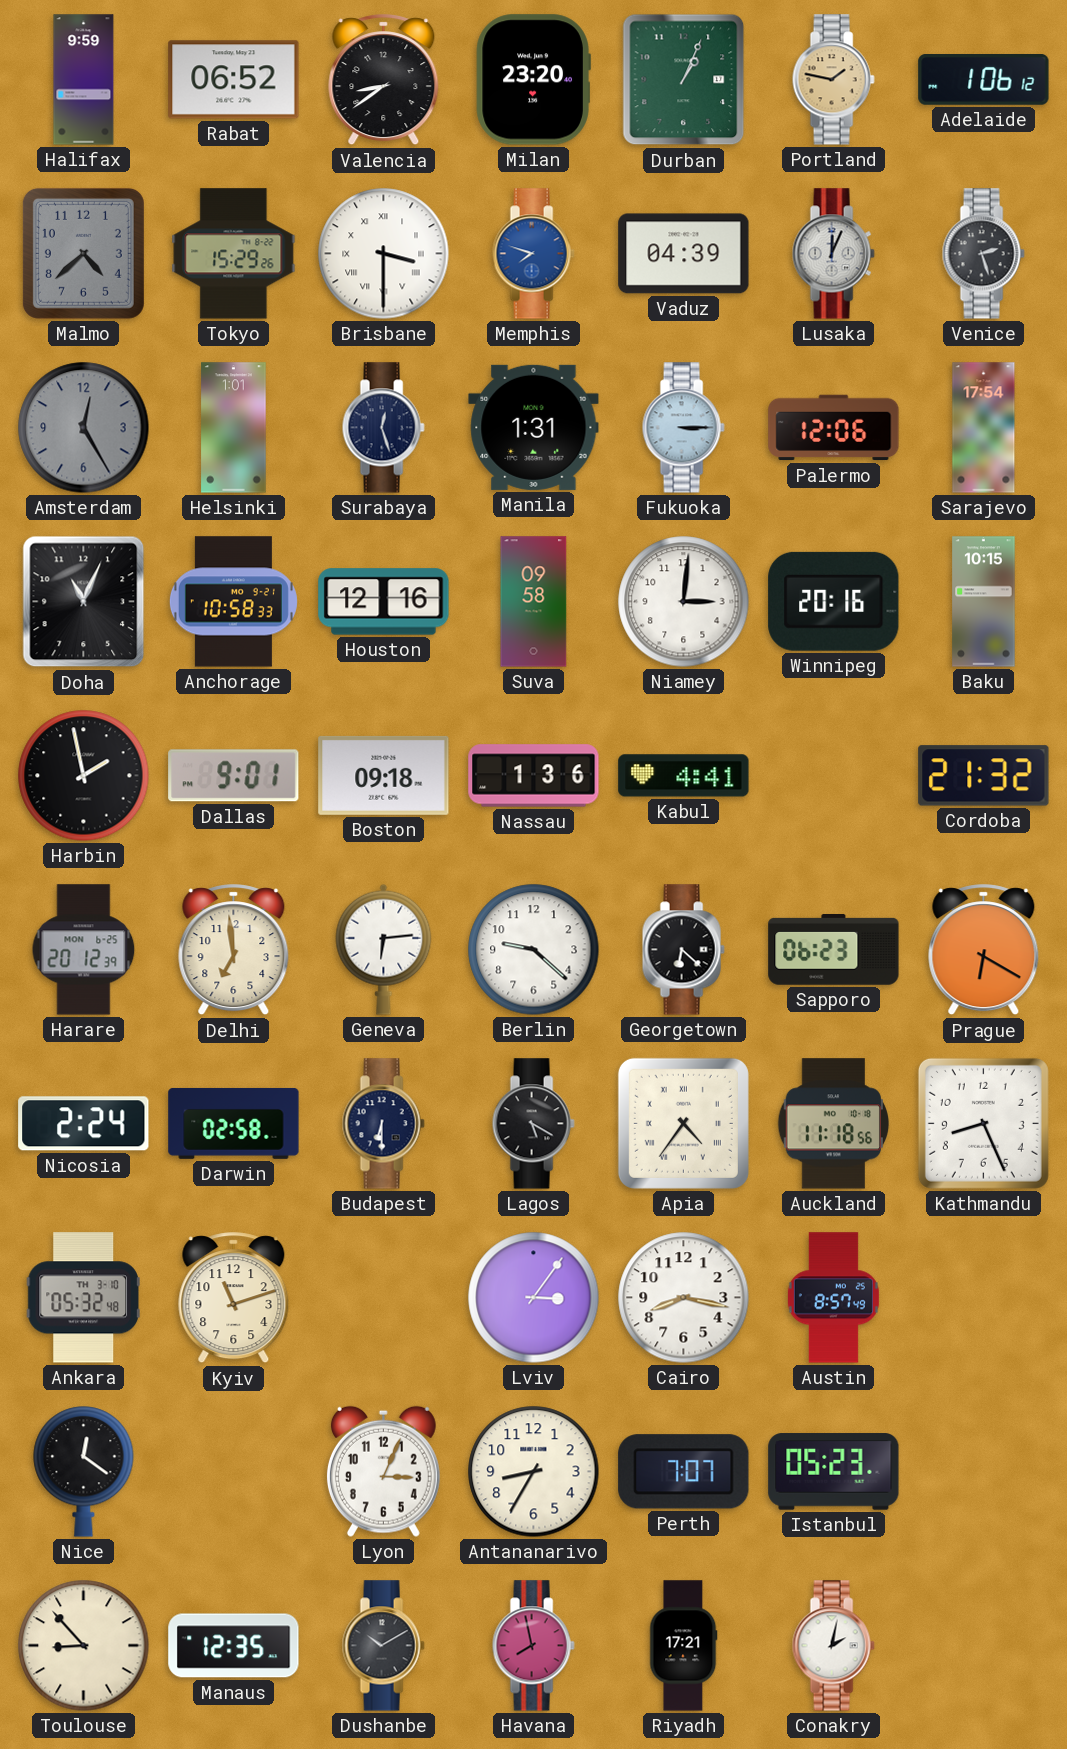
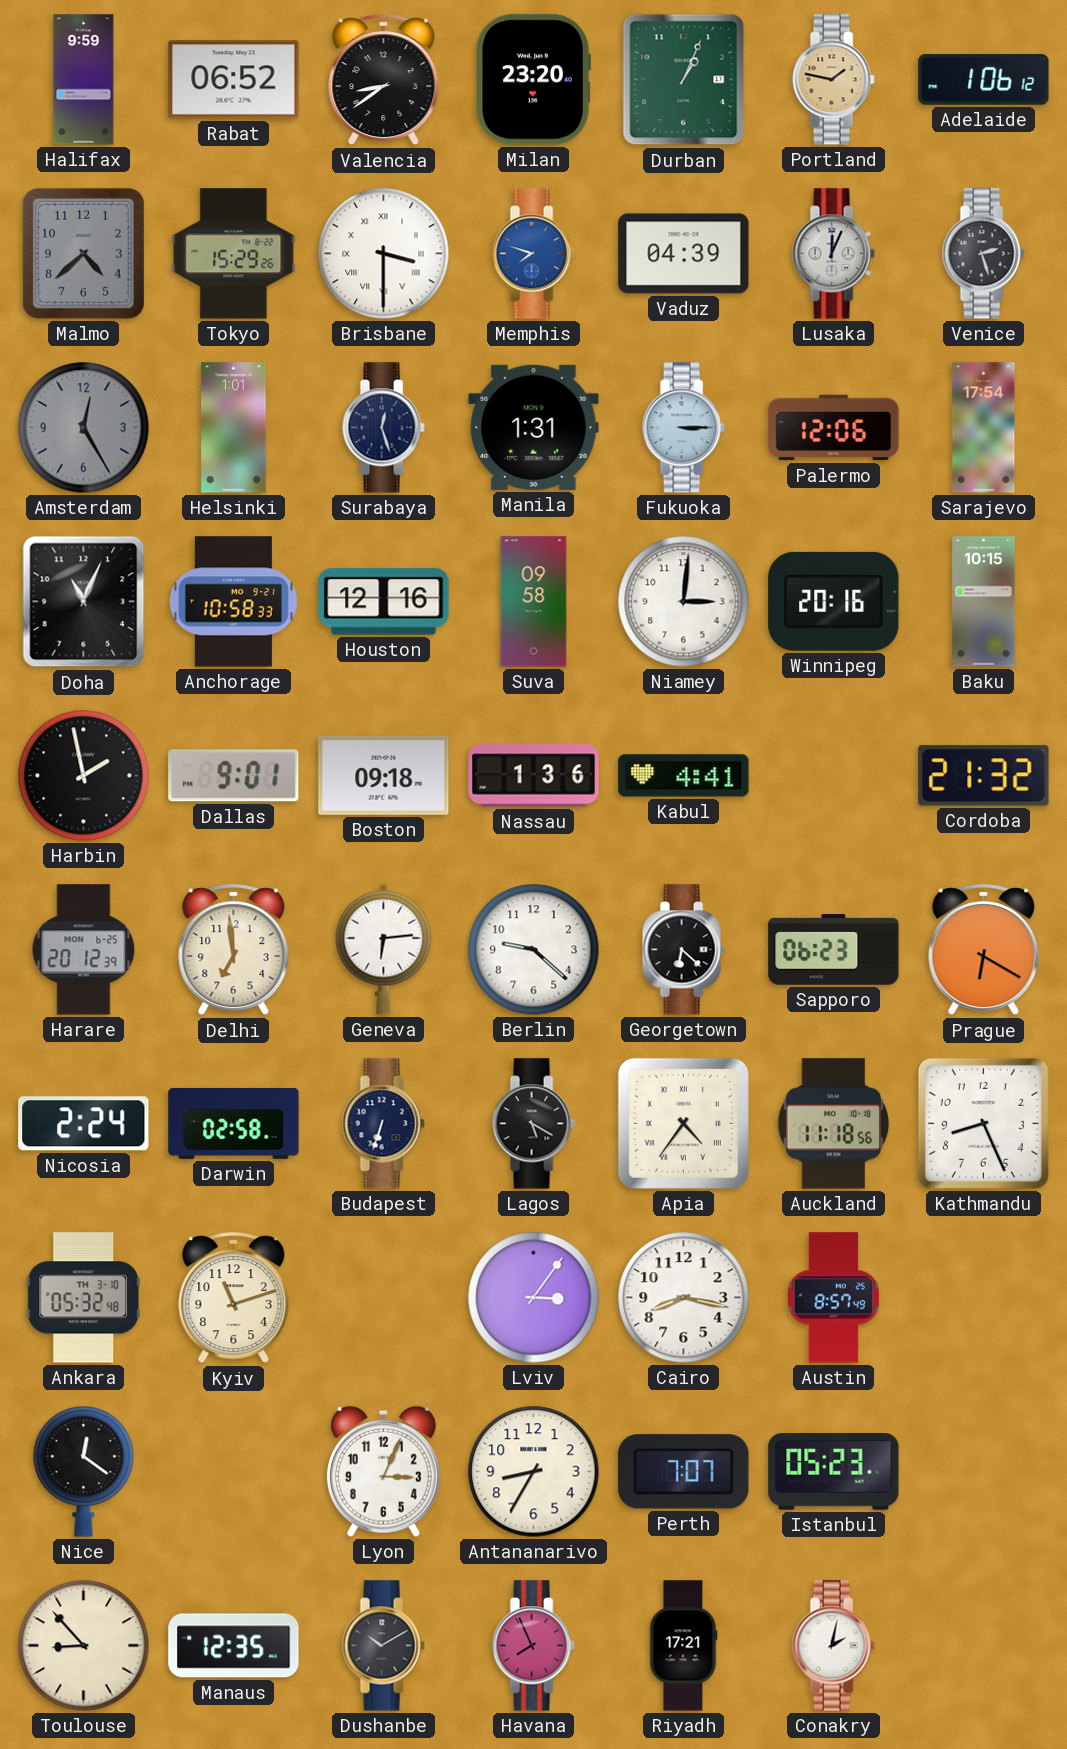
Budapest: 6:30 -> 6:33 (383, 1124)
Havana: 7:58 -> 7:56 (533, 1646)
